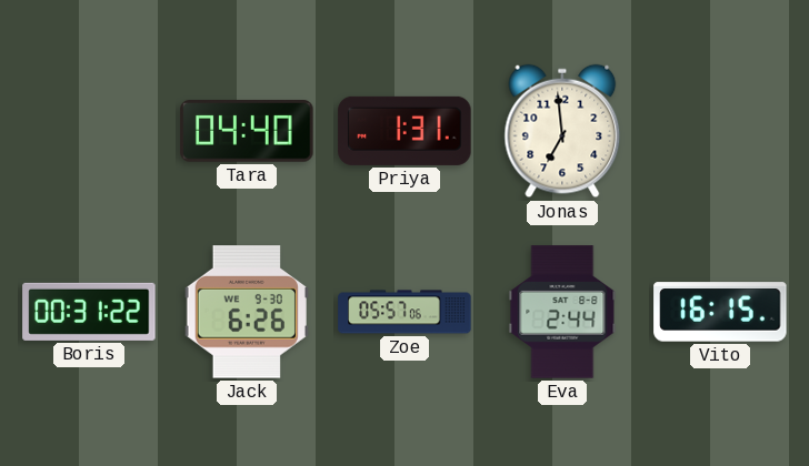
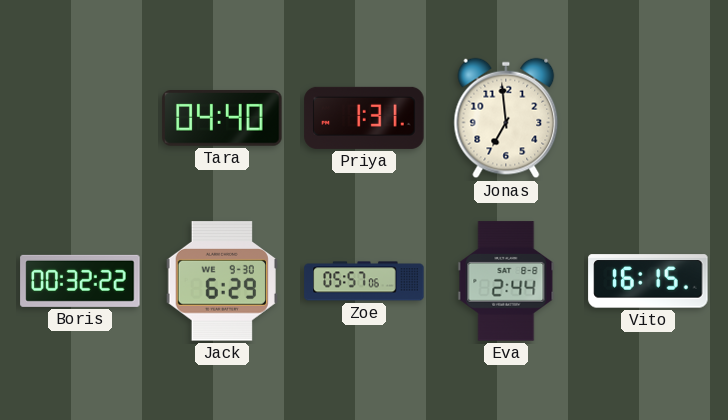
Boris: 00:31 -> 00:32 (80, 281)
Jack: 6:26 -> 6:29 (222, 281)
